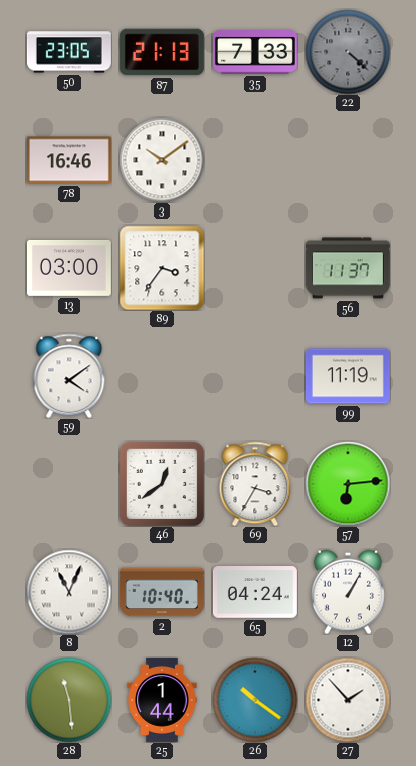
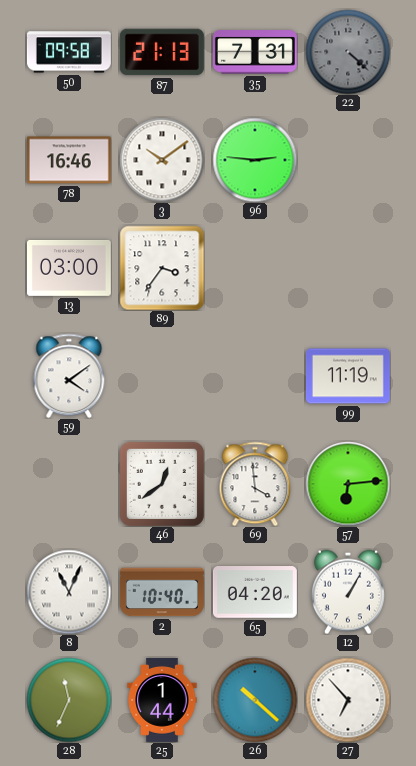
50: 23:05 -> 09:58 (69, 52)
35: 7:33 -> 7:31 (255, 52)
96: none -> 2:46 (255, 160)
56: 11:37 -> none (348, 268)
69: 3:35 -> 3:59 (255, 484)
65: 04:24 -> 04:20 (255, 593)
28: 11:29 -> 11:34 (69, 700)
26: 10:21 -> 10:22 (255, 700)
27: 1:53 -> 6:53 (348, 700)
